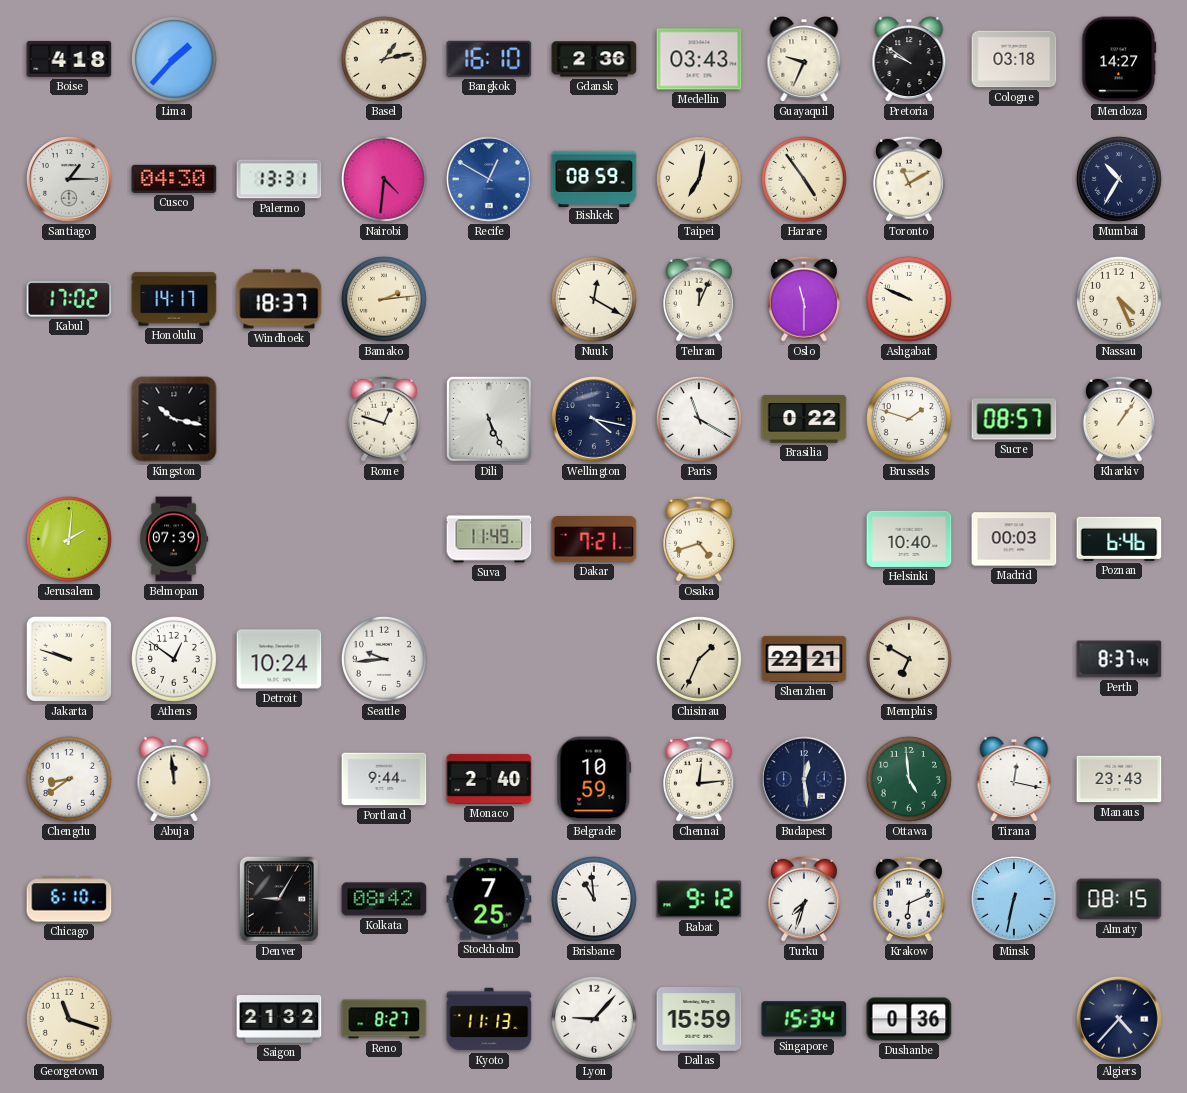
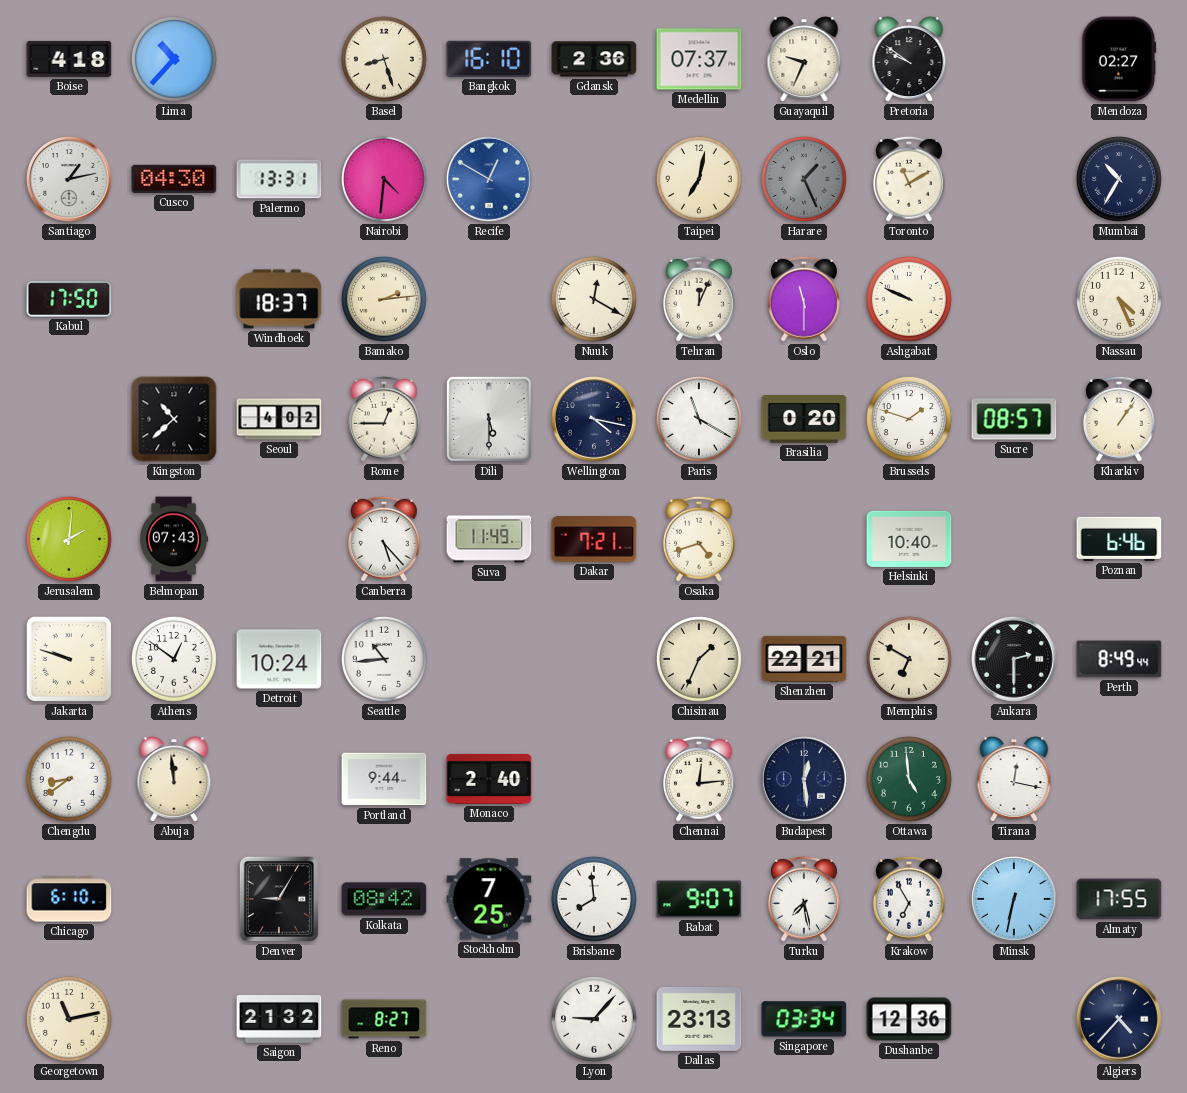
Lima: 1:37 -> 10:37 (174, 59)
Basel: 1:13 -> 8:27 (384, 59)
Medellin: 03:43 -> 07:37 (699, 59)
Cologne: 03:18 -> none (1014, 59)
Mendoza: 14:27 -> 02:27 (1119, 59)
Santiago: 1:15 -> 1:13 (70, 180)
Bishkek: 08:59 -> none (594, 178)
Harare: 4:54 -> 1:26 (804, 179)
Harare dial: cream -> grey (804, 179)
Kabul: 17:02 -> 17:50 (69, 300)
Honolulu: 14:17 -> none (174, 299)
Kingston: 10:17 -> 10:38 (174, 419)
Seoul: none -> 4:02 (279, 419)
Rome: 12:48 -> 12:45 (384, 419)
Dili: 5:26 -> 5:30 (489, 419)
Brasilia: 0:22 -> 0:20 (804, 420)
Belmopan: 07:39 -> 07:43 (174, 539)
Canberra: none -> 5:23 (384, 539)
Madrid: 00:03 -> none (1014, 539)
Seattle: 9:44 -> 10:44 (384, 659)
Ankara: none -> 2:30 (1015, 660)
Perth: 8:37 -> 8:49 (1119, 659)
Belgrade: 10:59 -> none (594, 779)
Manaus: 23:43 -> none (1119, 779)
Brisbane: 10:59 -> 7:59 (594, 899)
Rabat: 9:12 -> 9:07 (699, 899)
Turku: 7:33 -> 7:28 (804, 899)
Krakow: 6:11 -> 6:55 (909, 899)
Almaty: 08:15 -> 17:55 (1119, 899)
Georgetown: 11:18 -> 11:13 (69, 1019)
Kyoto: 11:13 -> none (489, 1019)
Dallas: 15:59 -> 23:13 (699, 1020)
Singapore: 15:34 -> 03:34 (804, 1019)
Dushanbe: 0:36 -> 12:36 (909, 1019)
